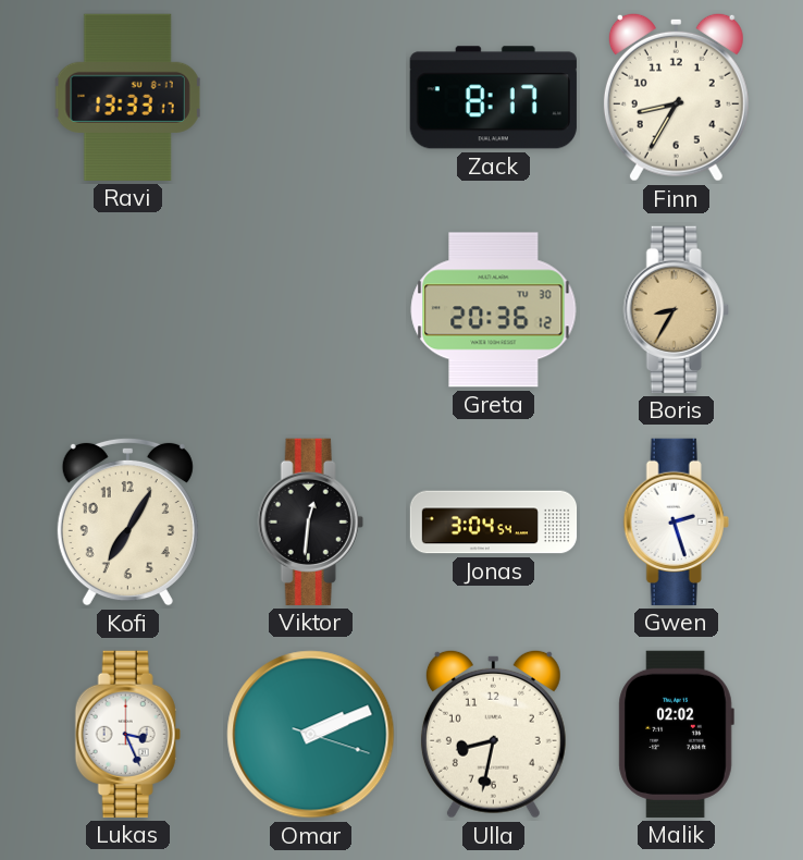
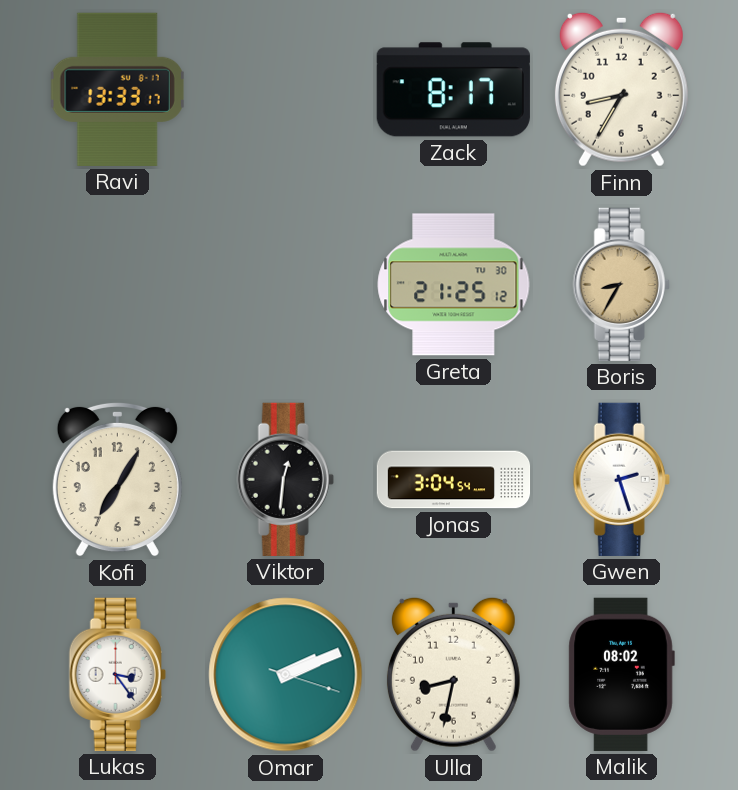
Greta: 20:36 -> 21:25 (454, 285)
Lukas: 3:26 -> 3:24 (117, 674)
Malik: 02:02 -> 08:02 (621, 674)
